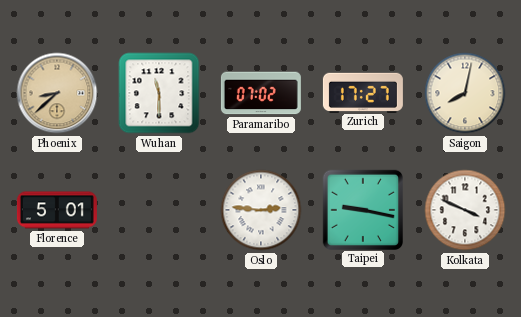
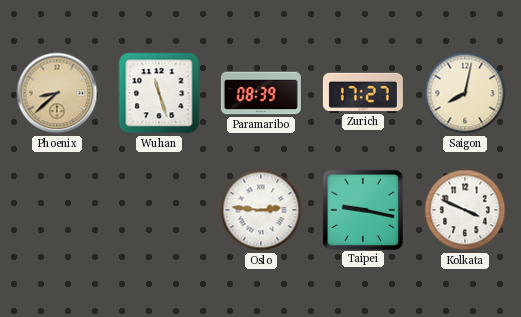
Wuhan: 11:30 -> 11:27 (159, 93)
Paramaribo: 07:02 -> 08:39 (261, 93)
Florence: 5:01 -> none (57, 210)
